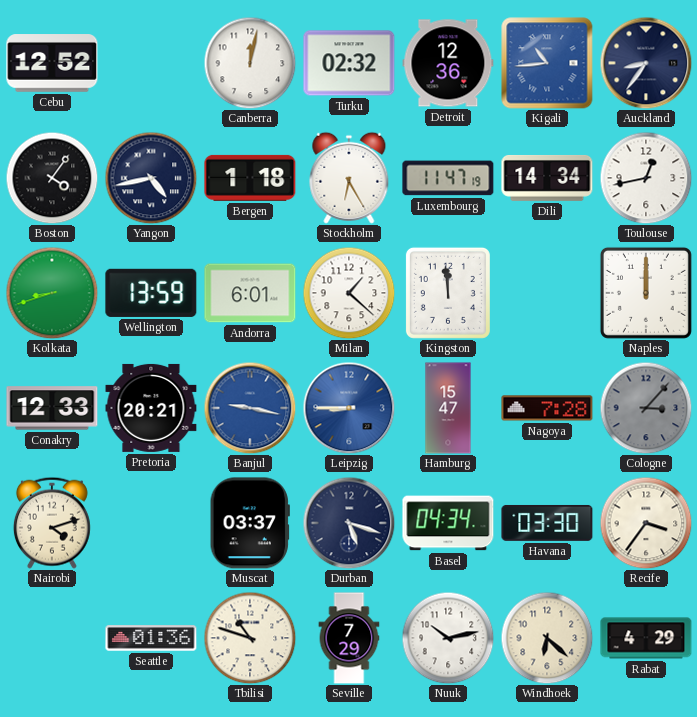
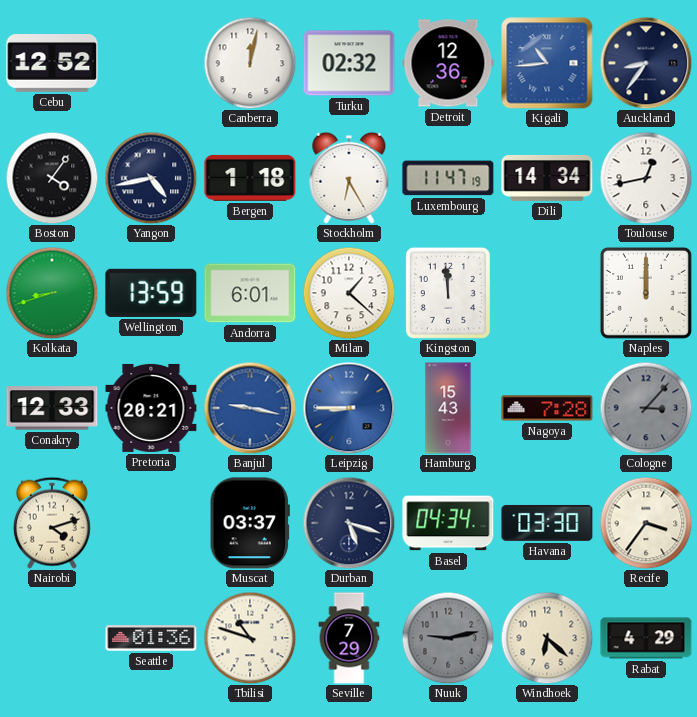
Hamburg: 15:47 -> 15:43 (448, 408)
Nuuk: 10:13 -> 9:13 (448, 638)
Nuuk dial: white -> grey (448, 638)
